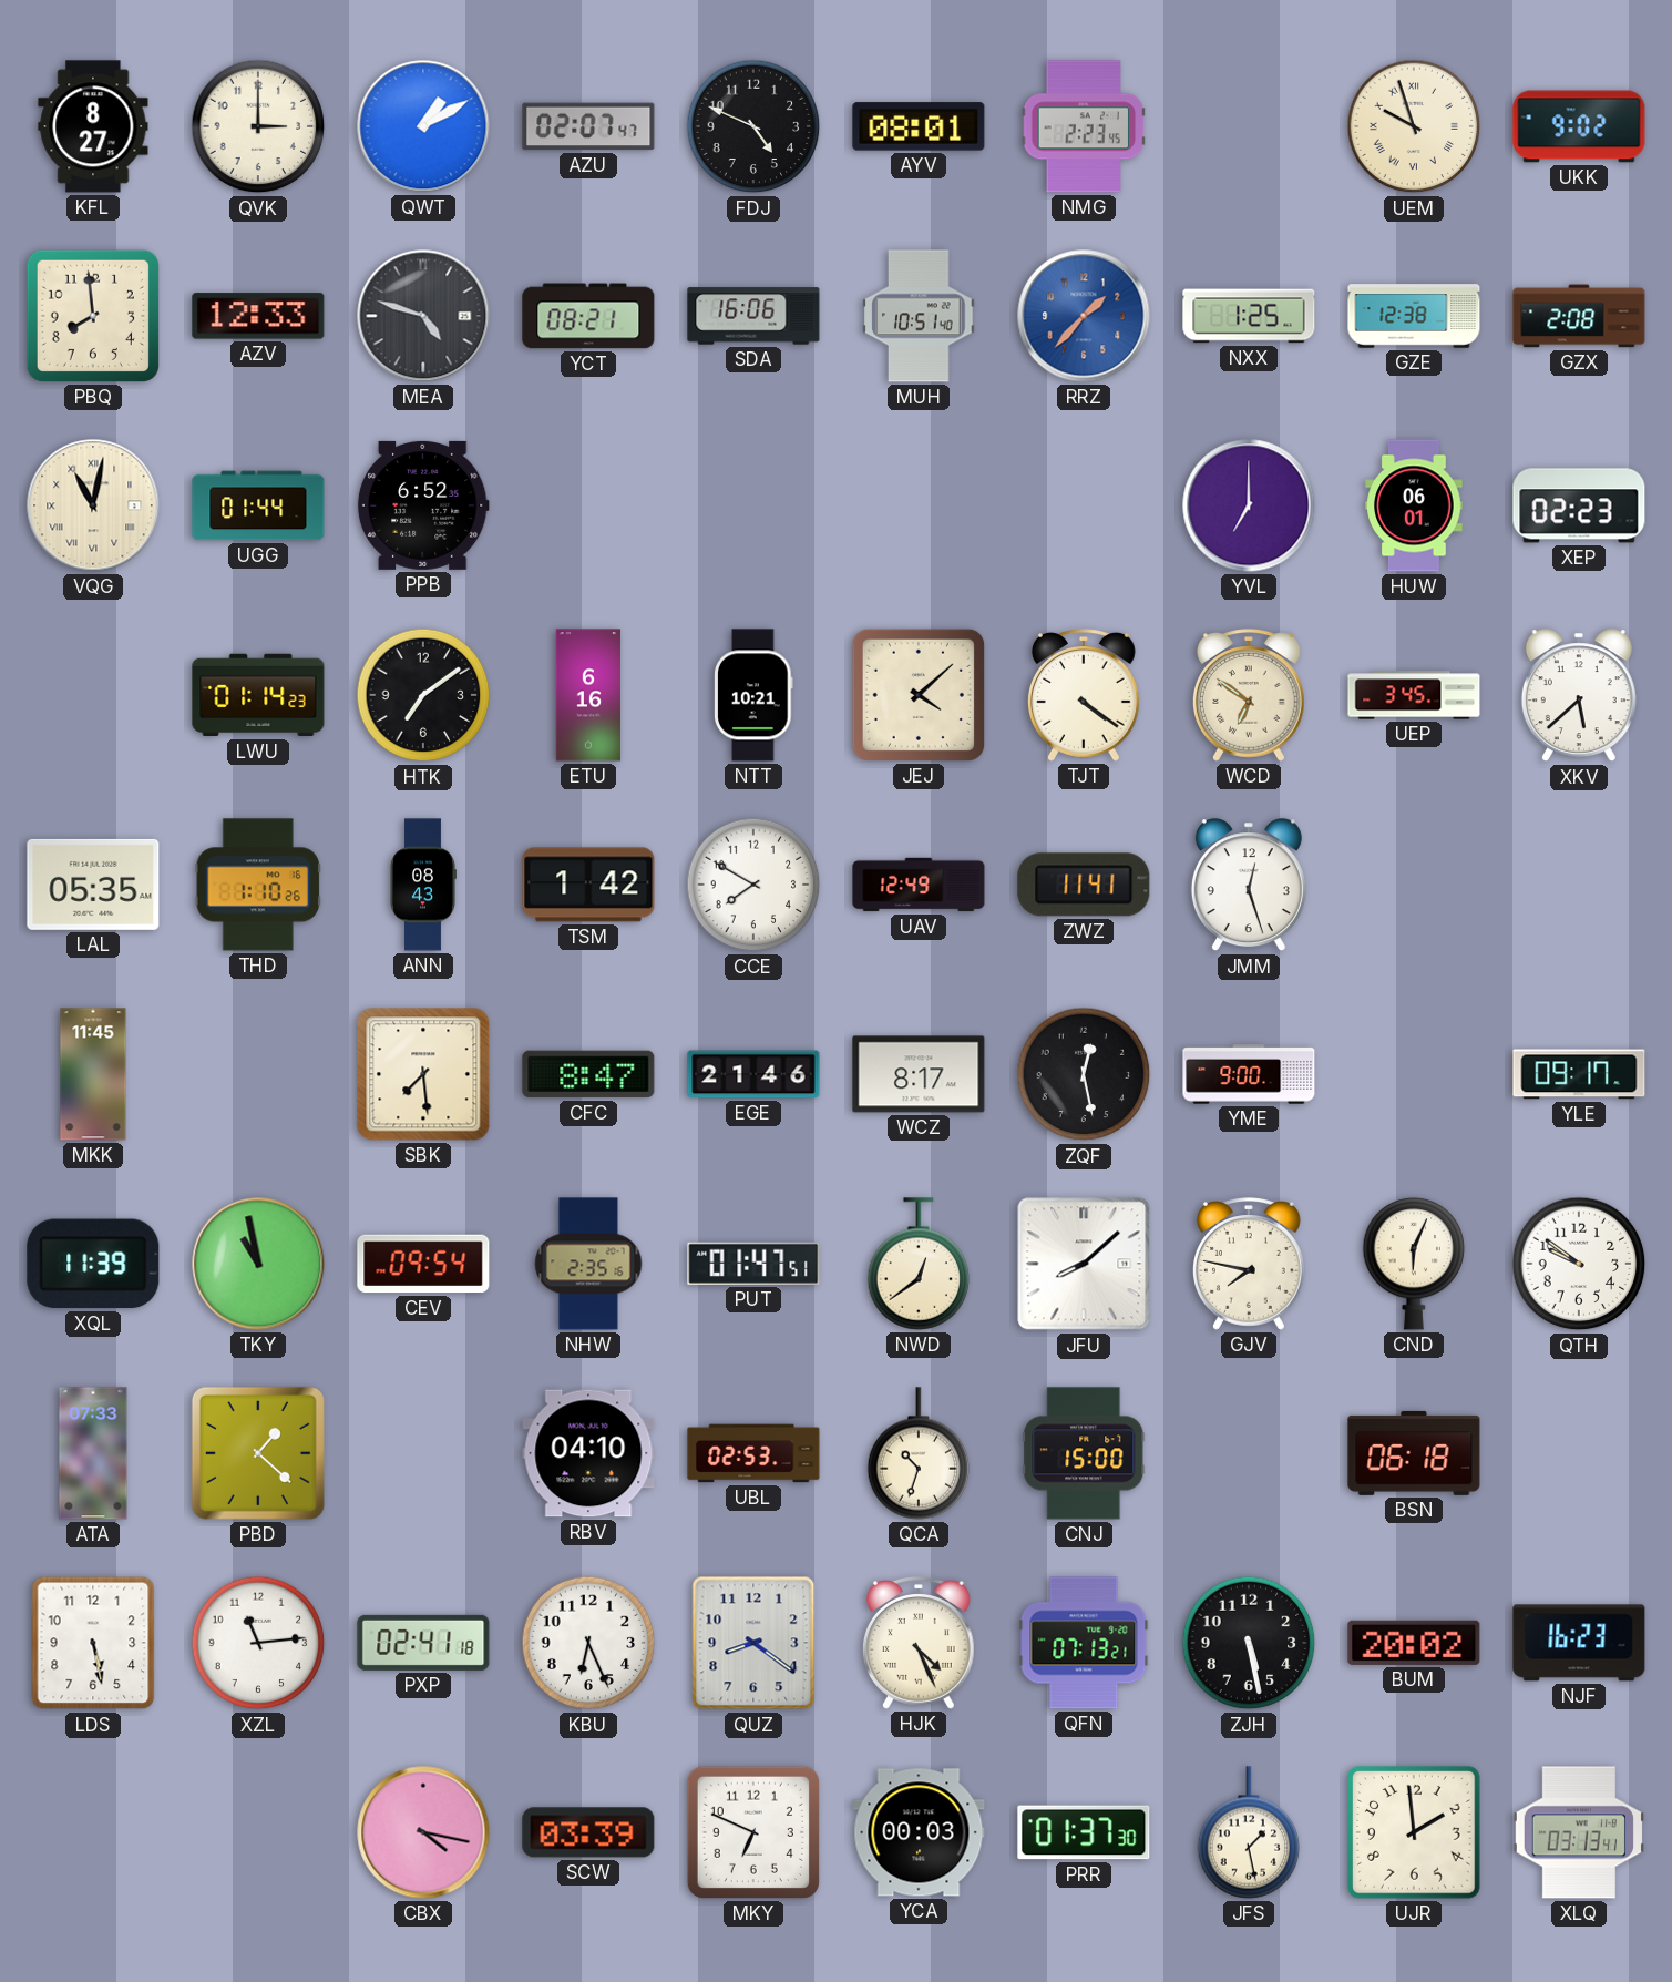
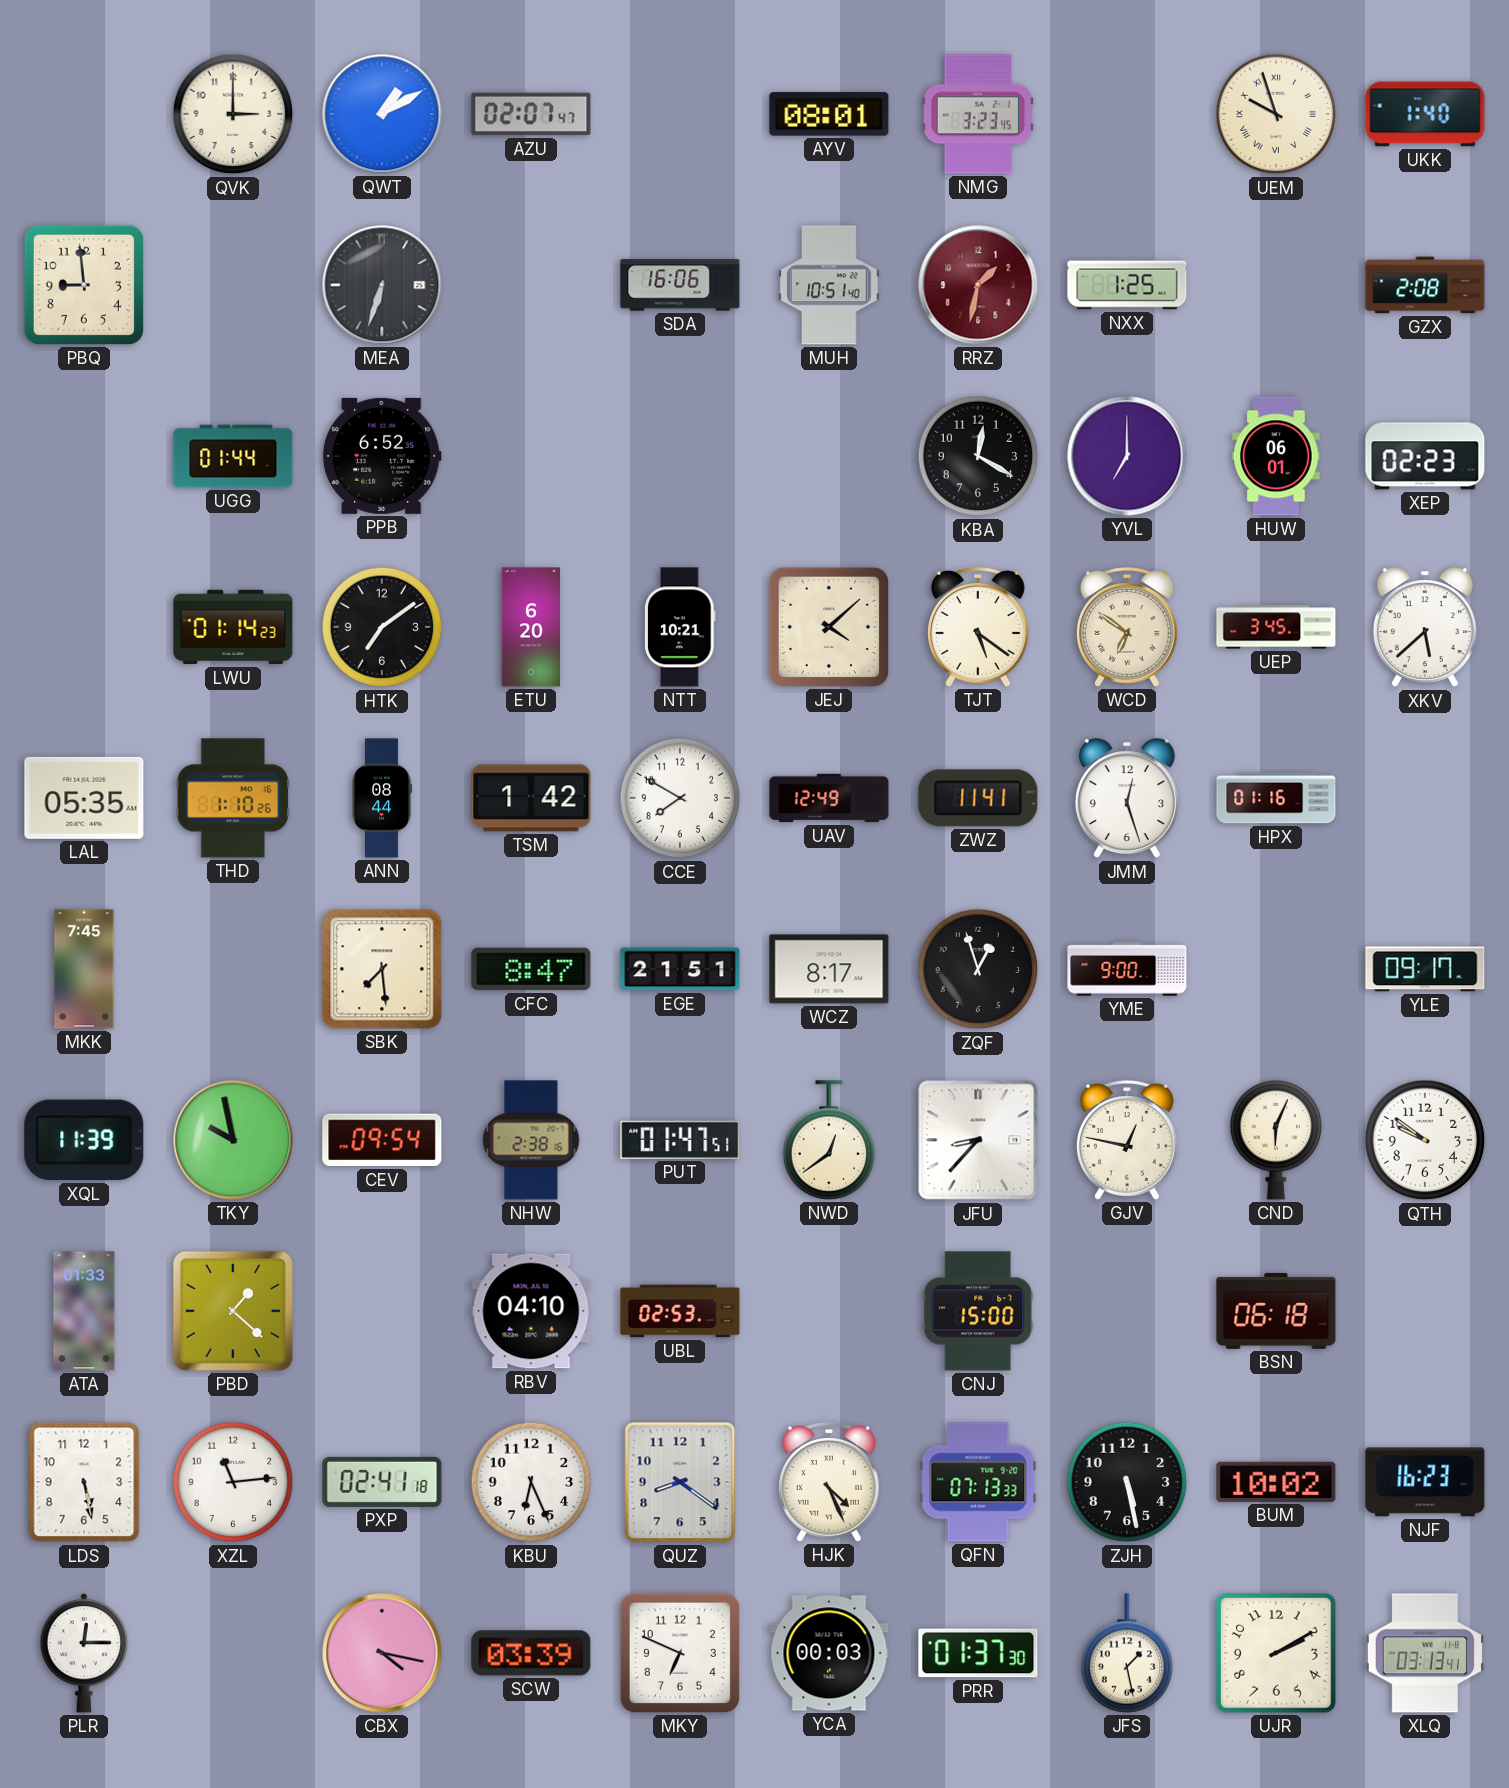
KFL: 8:27 -> none (93, 126)
FDJ: 4:49 -> none (753, 126)
NMG: 2:23 -> 3:23 (978, 114)
UKK: 9:02 -> 1:40 (1425, 114)
PBQ: 7:59 -> 8:59 (84, 285)
AZV: 12:33 -> none (258, 316)
MEA: 4:48 -> 6:33 (382, 285)
YCT: 08:21 -> none (588, 316)
RRZ: 1:37 -> 1:32 (978, 285)
RRZ dial: blue -> burgundy (978, 285)
GZE: 12:38 -> none (1414, 316)
VQG: 11:02 -> none (93, 505)
KBA: none -> 12:20 (978, 456)
ETU: 6:16 -> 6:20 (531, 627)
TJT: 4:21 -> 5:21 (978, 627)
ANN: 08:43 -> 08:44 (382, 798)
HPX: none -> 01:16 (1276, 798)
MKK: 11:45 -> 7:45 (84, 969)
EGE: 21:46 -> 21:51 (680, 969)
ZQF: 12:28 -> 12:57 (978, 969)
TKY: 10:58 -> 9:58 (233, 1140)
NHW: 2:35 -> 2:38 (531, 1140)
JFU: 8:08 -> 8:37 (978, 1140)
GJV: 7:47 -> 12:47 (1127, 1140)
ATA: 07:33 -> 01:33 (84, 1311)
QCA: 10:33 -> none (919, 1453)
QFN: 07:13:21 -> 07:13:33 (978, 1482)
BUM: 20:02 -> 10:02 (1276, 1482)
PLR: none -> 12:15 (84, 1653)
UJR: 1:59 -> 2:10 (1277, 1654)
